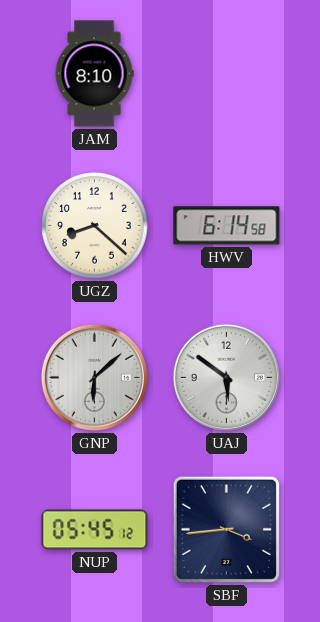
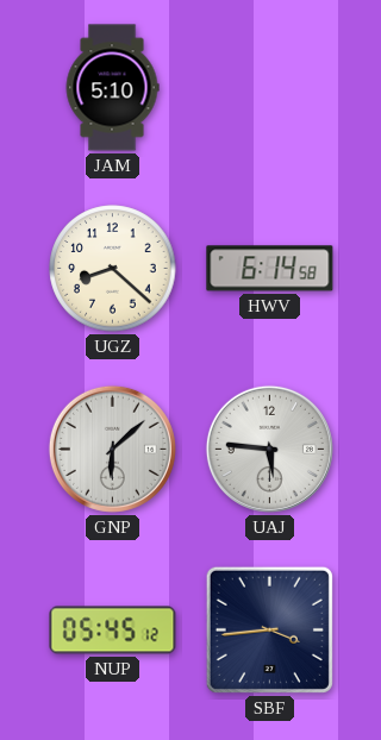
JAM: 8:10 -> 5:10 (112, 88)
UAJ: 5:51 -> 5:46 (269, 449)
